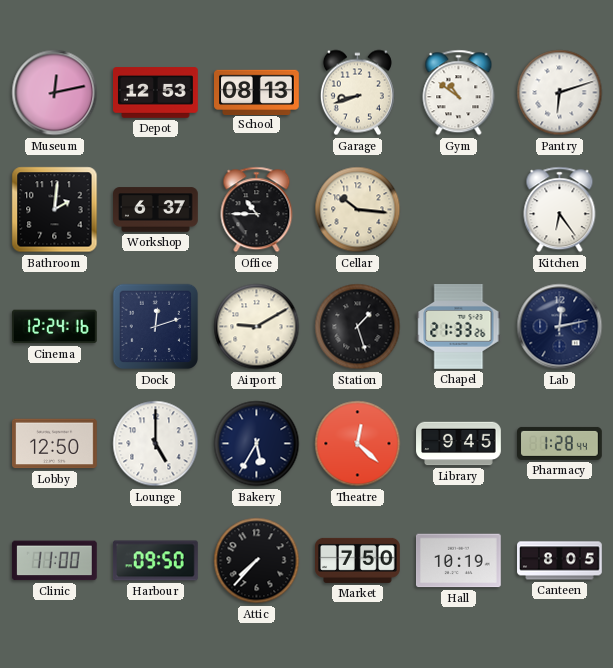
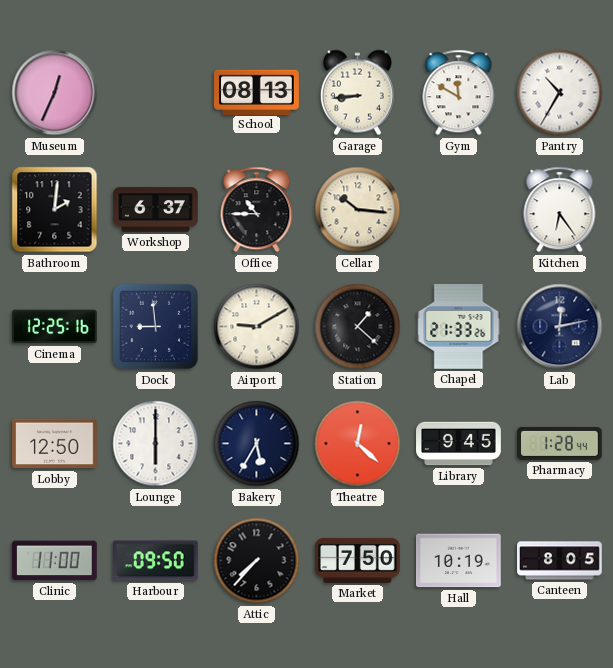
Museum: 12:13 -> 12:34 (55, 93)
Depot: 12:53 -> none (156, 93)
Garage: 8:42 -> 8:44 (357, 93)
Gym: 10:51 -> 11:50 (459, 93)
Pantry: 6:12 -> 10:35 (560, 93)
Cinema: 12:24 -> 12:25 (54, 327)
Dock: 12:12 -> 8:59 (156, 327)
Station: 1:27 -> 1:22 (358, 327)
Lounge: 5:00 -> 6:00 (156, 444)
